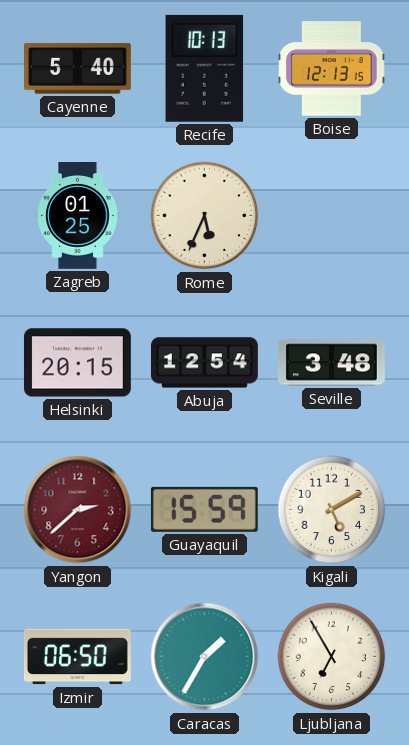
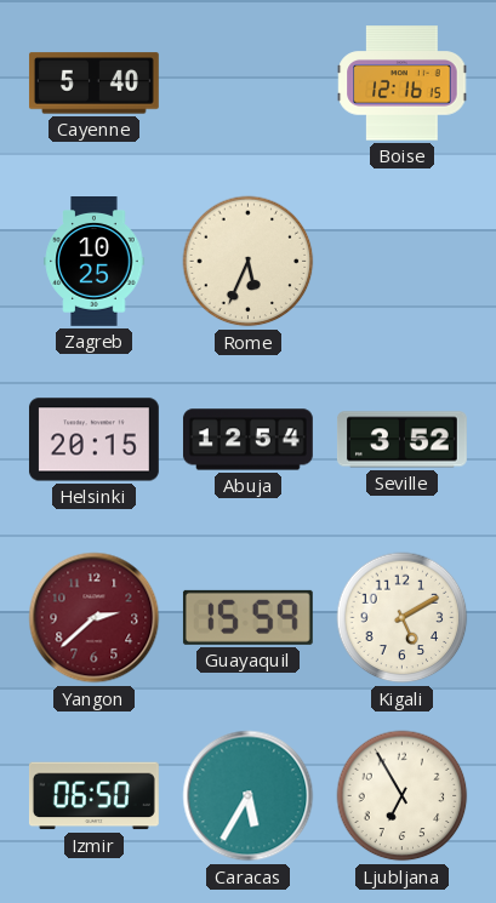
Recife: 10:13 -> none (205, 68)
Boise: 12:13 -> 12:16 (403, 84)
Zagreb: 01:25 -> 10:25 (95, 262)
Seville: 3:48 -> 3:52 (403, 440)
Caracas: 1:35 -> 5:35 (249, 796)
